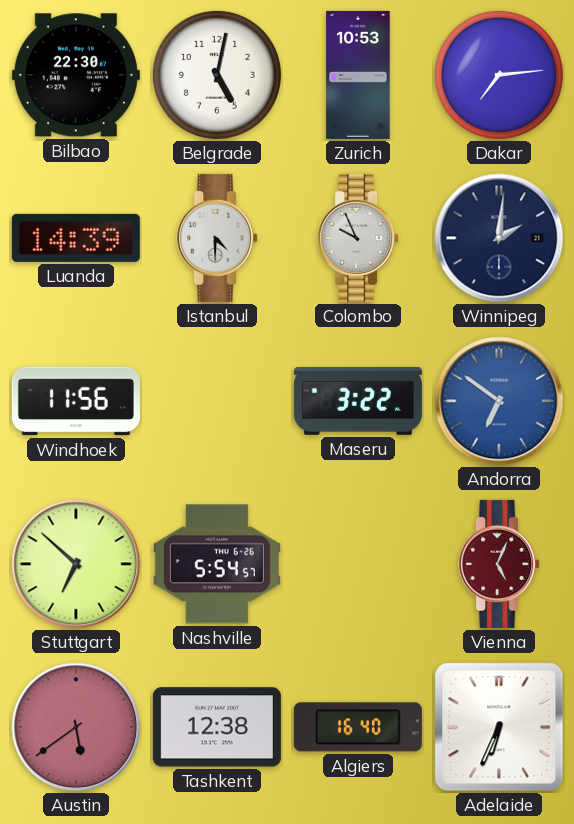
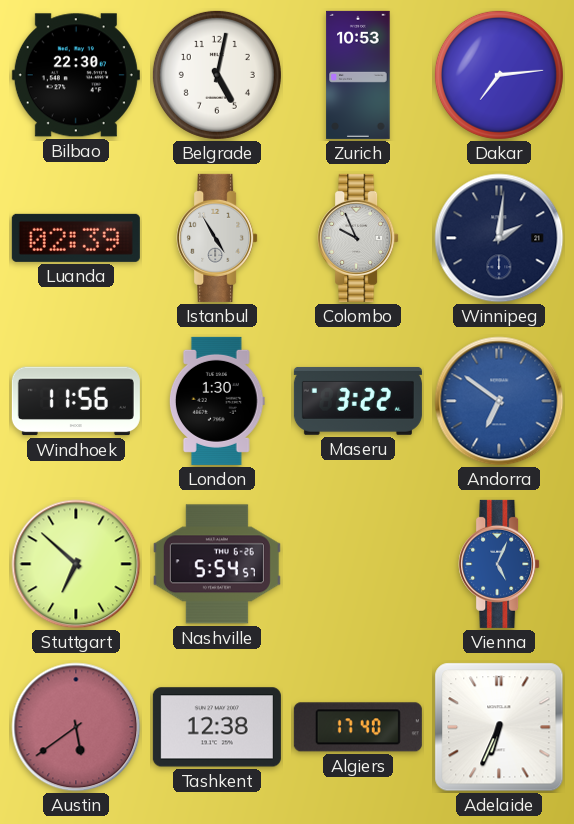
Luanda: 14:39 -> 02:39 (76, 238)
Istanbul: 4:30 -> 4:55 (217, 238)
London: none -> 1:30 (217, 401)
Vienna dial: burgundy -> blue (499, 564)
Algiers: 16:40 -> 17:40 (358, 727)
